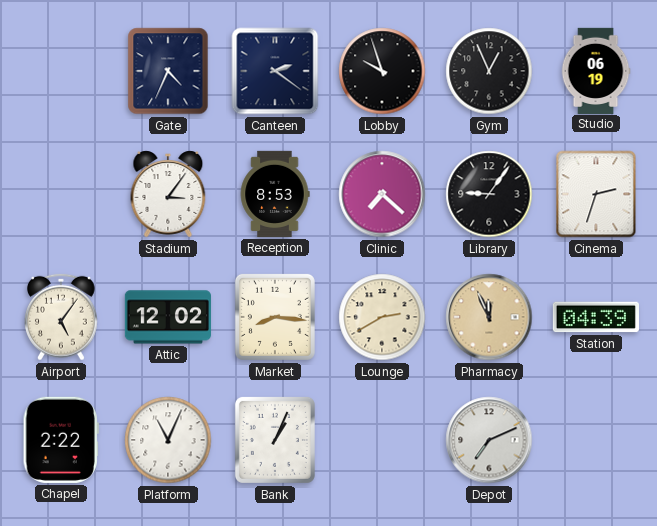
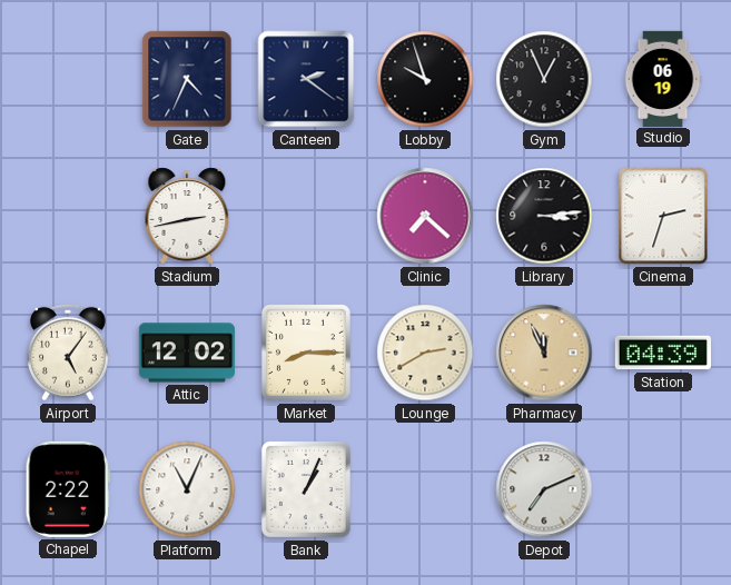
Stadium: 3:06 -> 2:43 (187, 216)
Reception: 8:53 -> none (275, 194)
Library: 9:06 -> 3:14 (544, 216)
Market: 8:16 -> 8:15 (306, 353)
